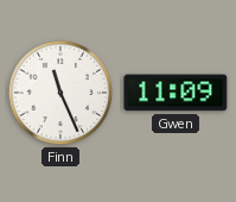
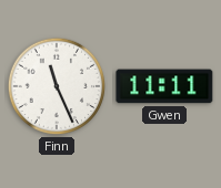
Gwen: 11:09 -> 11:11 (164, 86)
